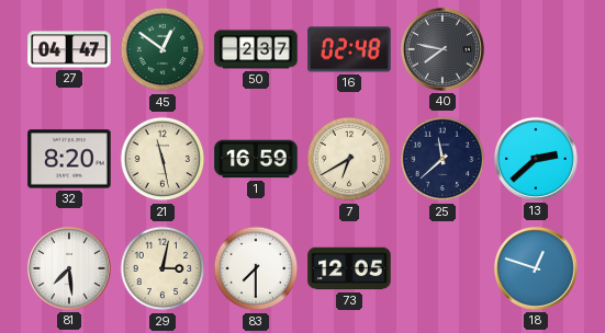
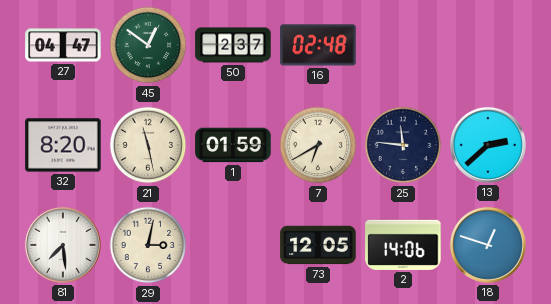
40: 7:47 -> none (442, 49)
1: 16:59 -> 01:59 (233, 145)
25: 11:38 -> 11:46 (403, 145)
83: 7:30 -> none (256, 268)
2: none -> 14:06 (403, 245)
